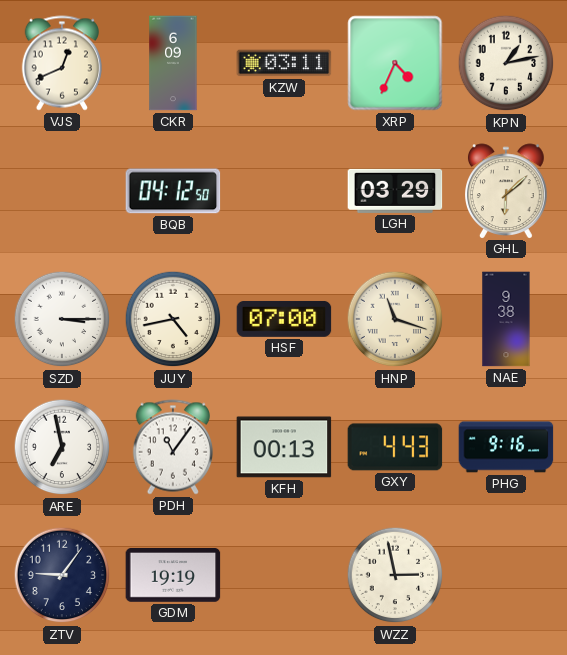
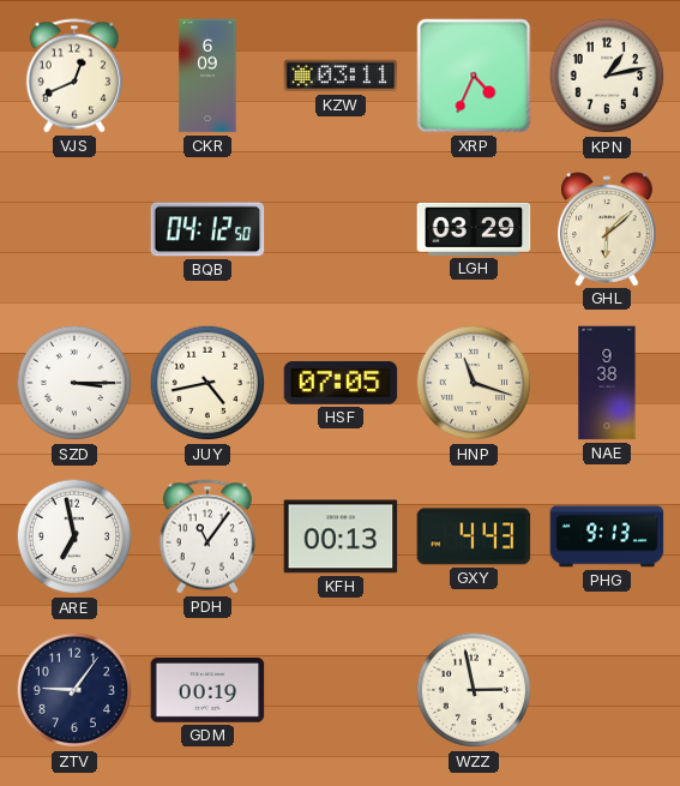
HSF: 07:00 -> 07:05 (341, 383)
PHG: 9:16 -> 9:13 (607, 536)
GDM: 19:19 -> 00:19 (207, 691)
